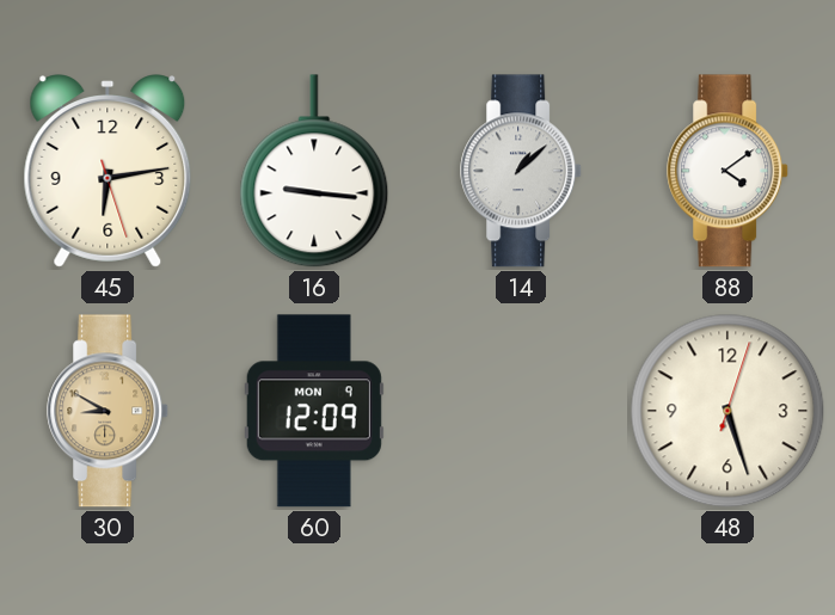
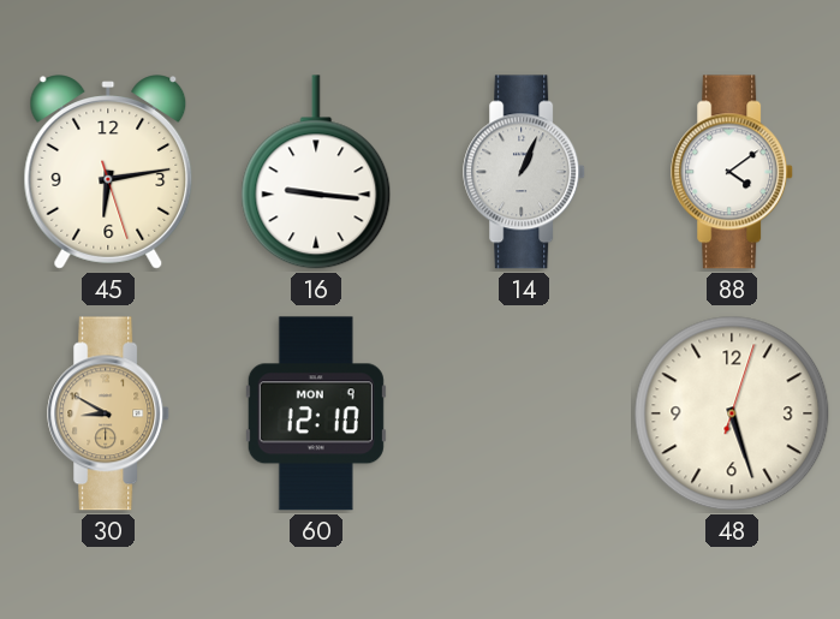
14: 1:08 -> 1:04 (525, 172)
60: 12:09 -> 12:10 (316, 413)
